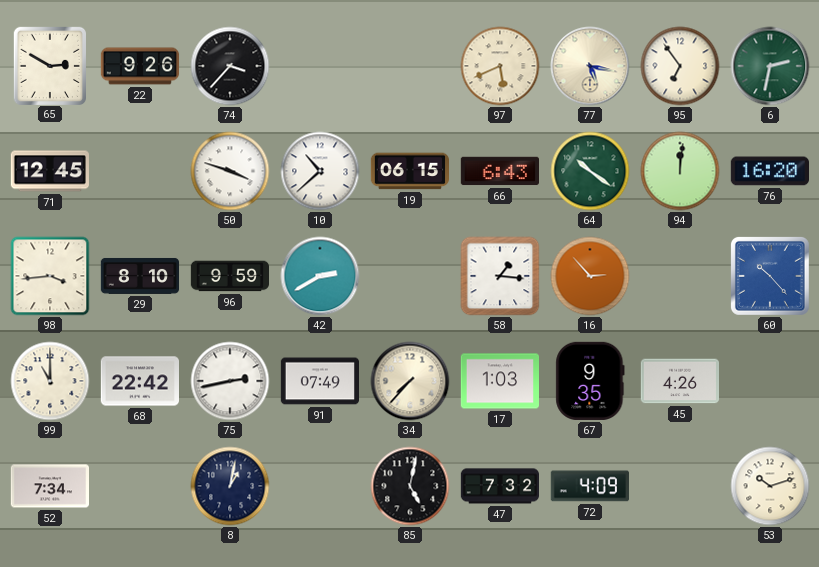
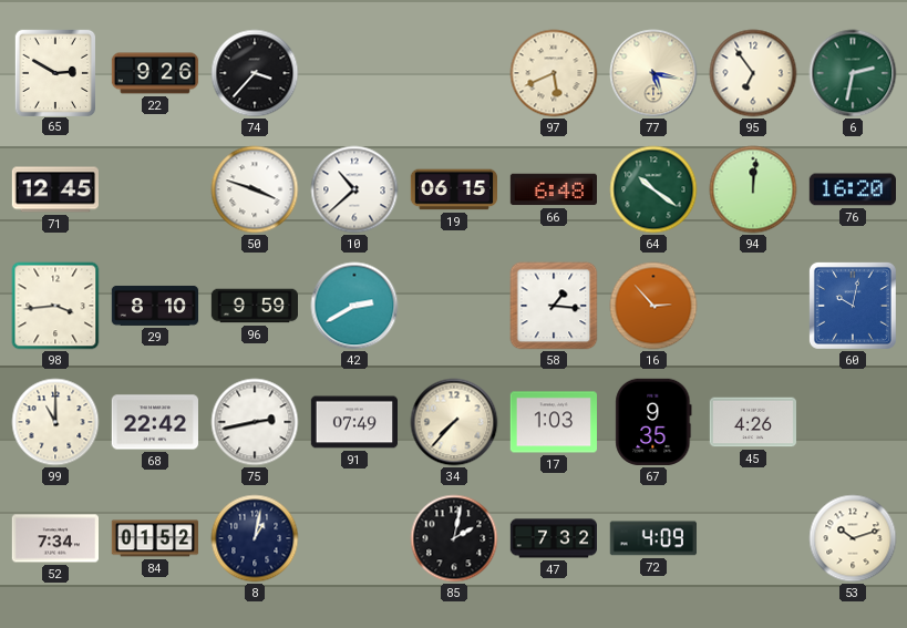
66: 6:43 -> 6:48 (553, 189)
60: 10:23 -> 10:02 (853, 306)
84: none -> 01:52 (154, 538)
85: 5:02 -> 2:02 (454, 538)
